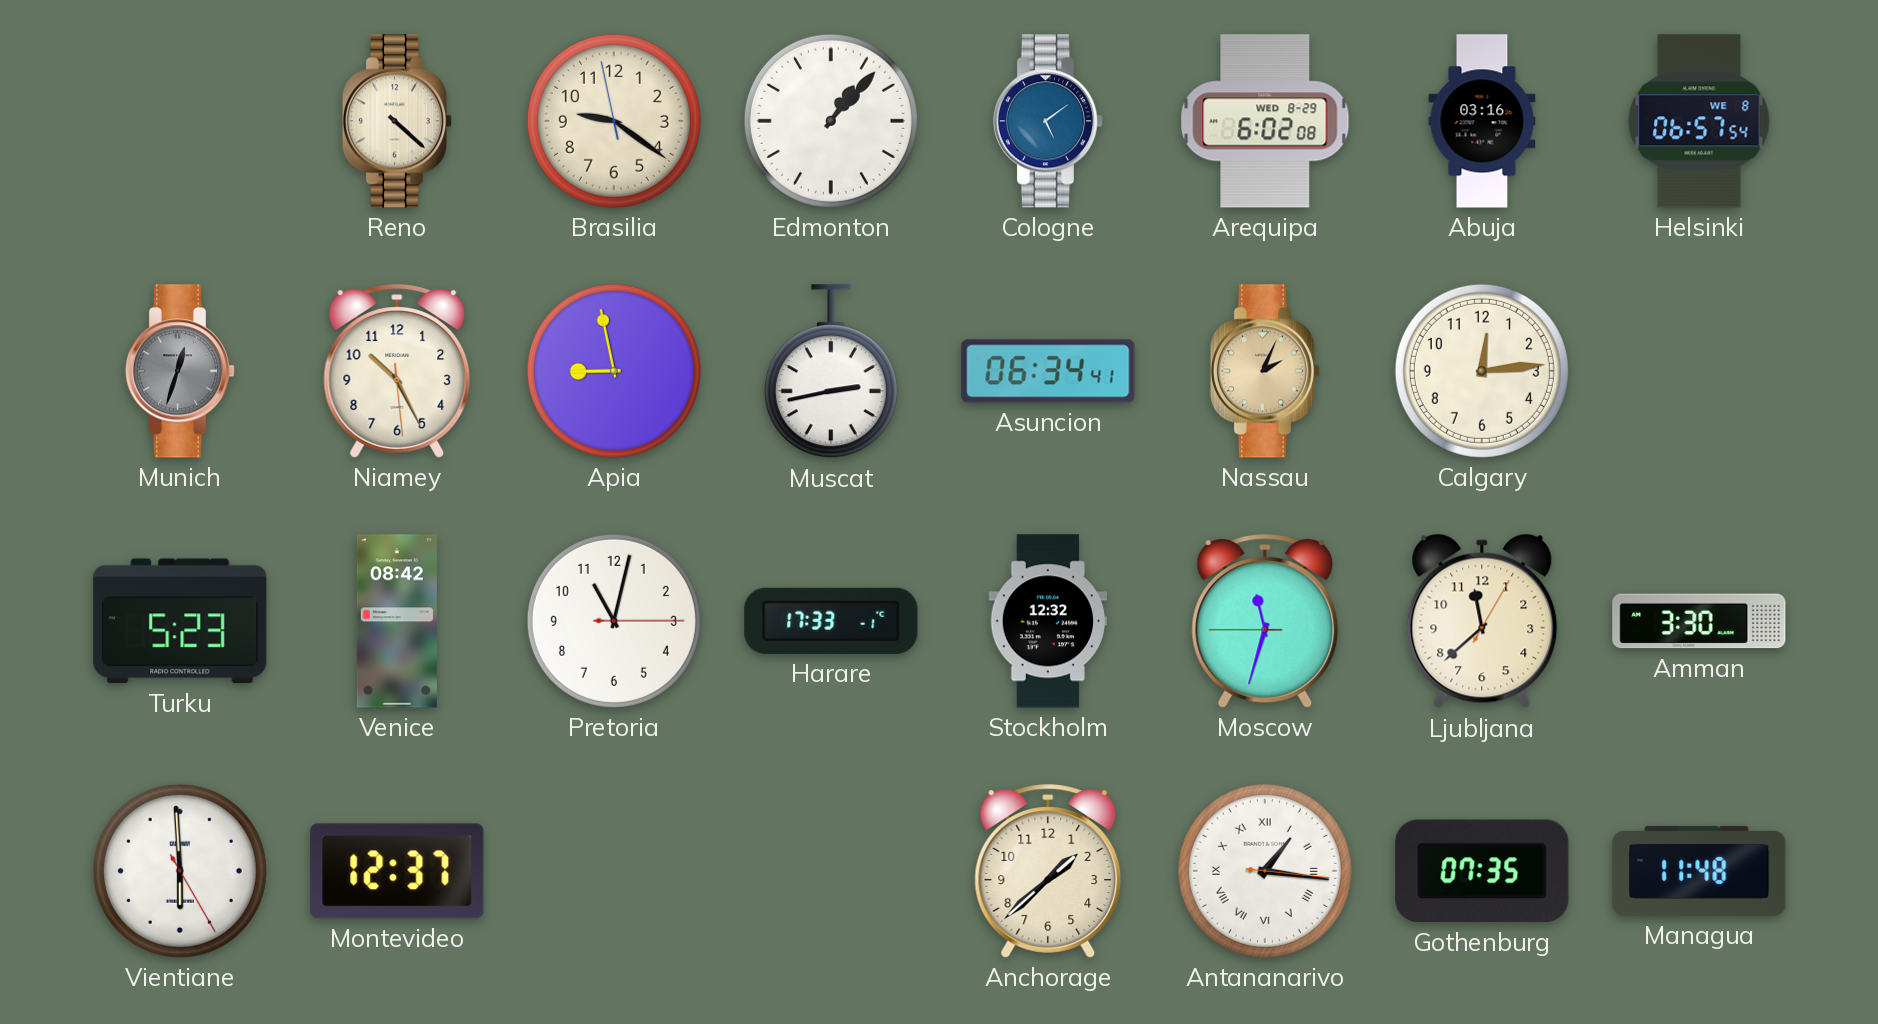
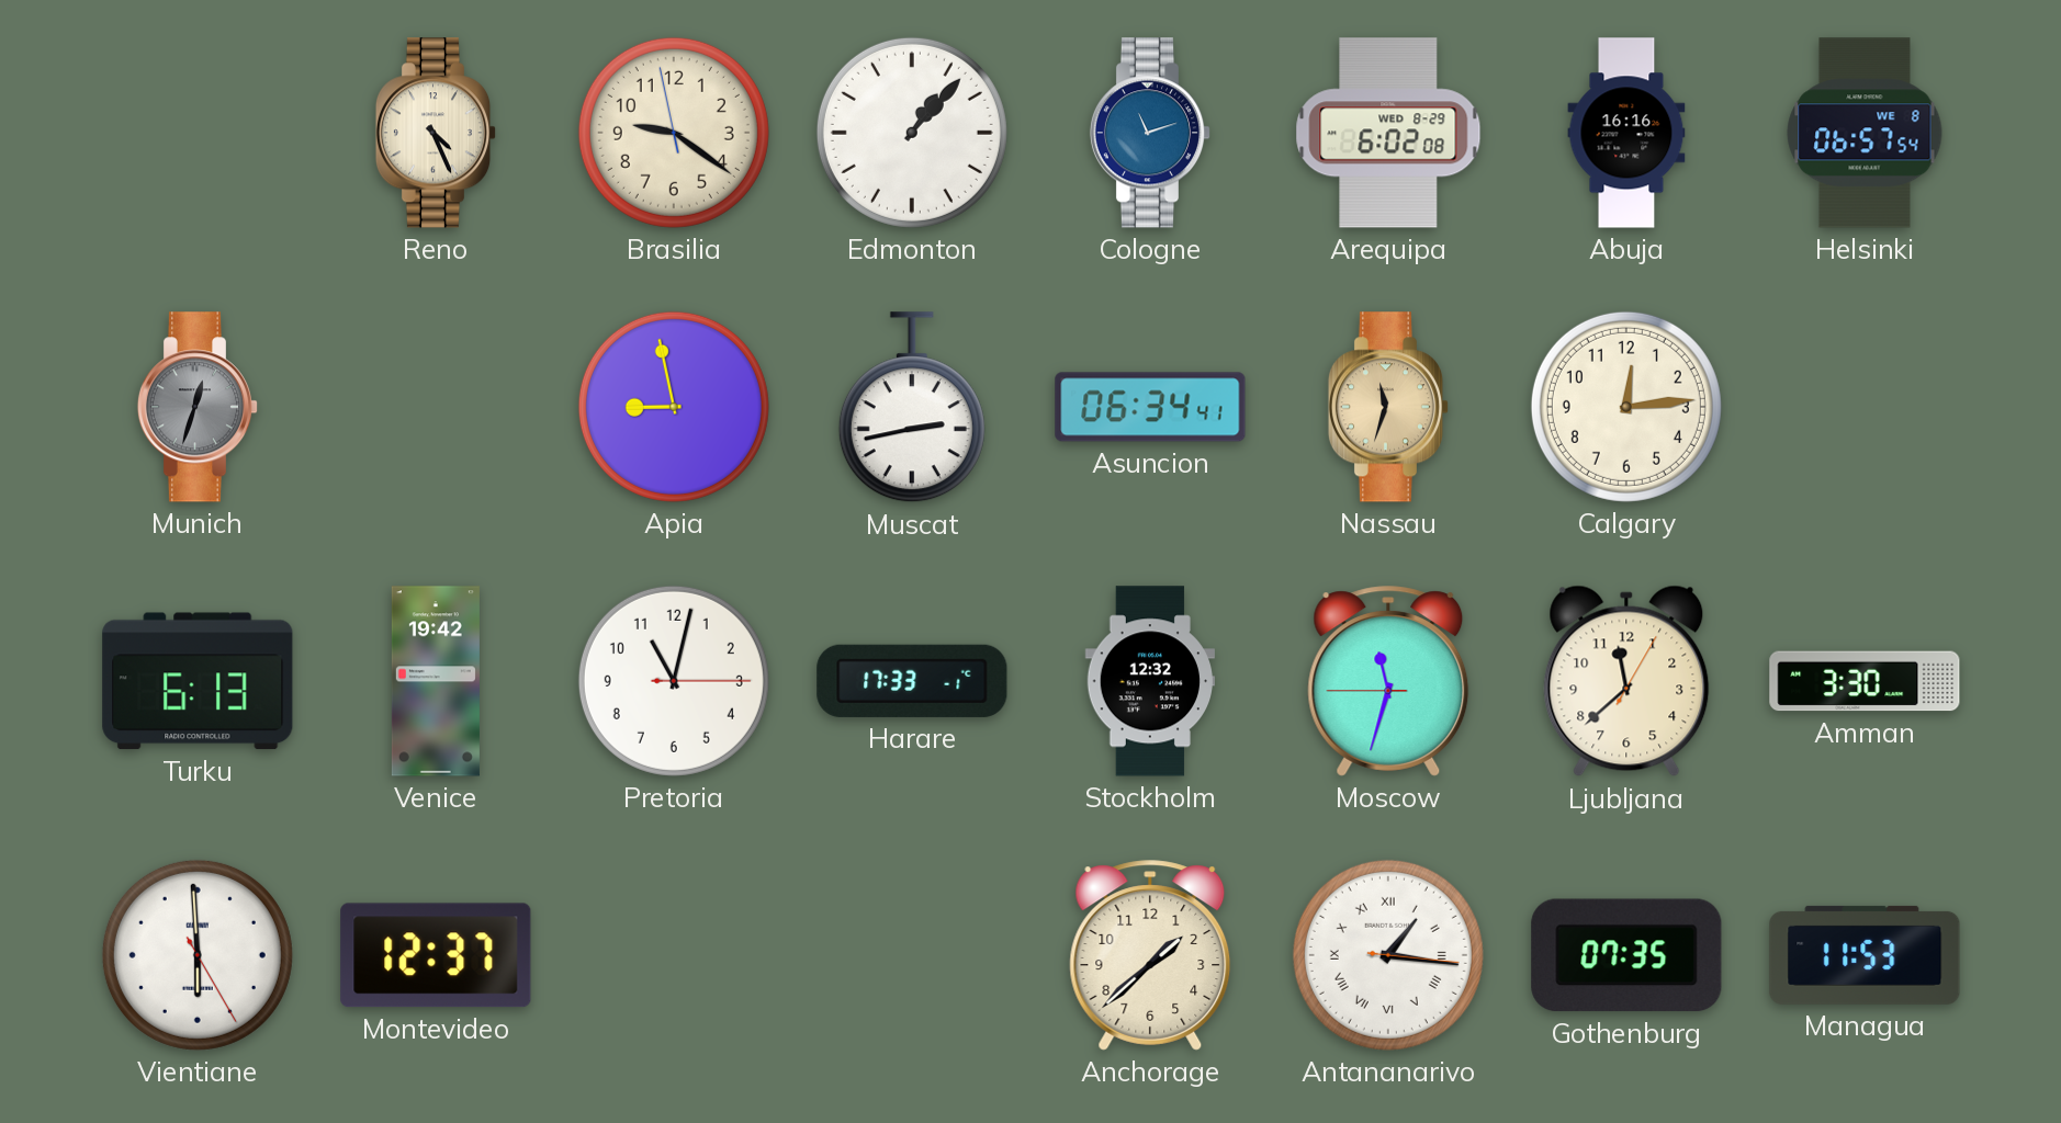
Reno: 4:22 -> 4:26 (436, 133)
Cologne: 5:09 -> 11:12 (1150, 133)
Abuja: 03:16 -> 16:16 (1626, 133)
Niamey: 10:25 -> none (397, 371)
Nassau: 2:04 -> 11:33 (1388, 407)
Turku: 5:23 -> 6:13 (198, 681)
Venice: 08:42 -> 19:42 (436, 681)
Managua: 11:48 -> 11:53 (1865, 955)
